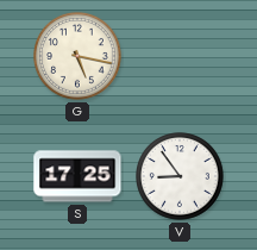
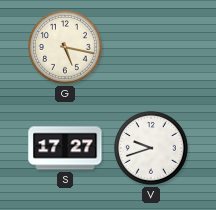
S: 17:25 -> 17:27 (65, 148)
V: 8:54 -> 9:42 (152, 149)
